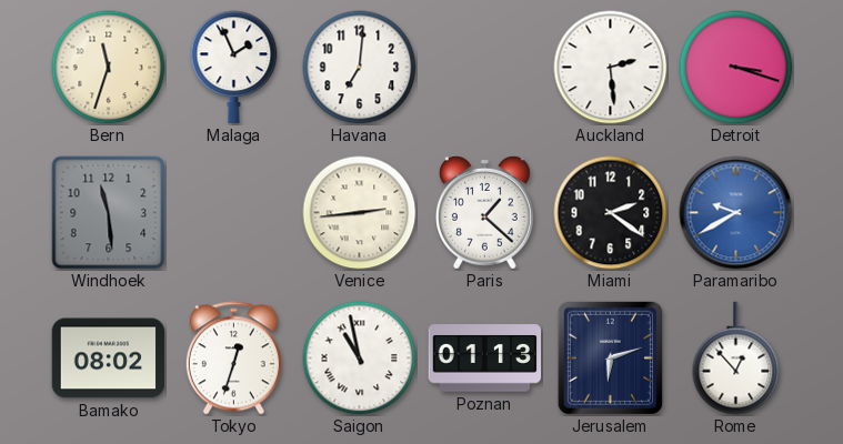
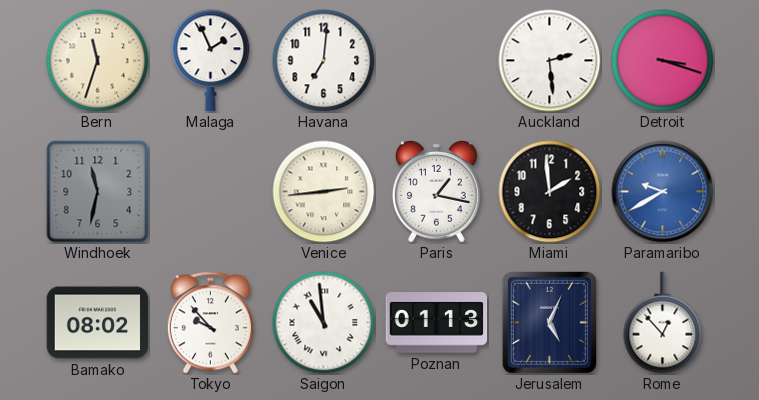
Windhoek: 11:29 -> 11:32 (98, 192)
Paris: 1:22 -> 1:17 (436, 191)
Miami: 2:21 -> 1:59 (550, 192)
Tokyo: 12:33 -> 9:53 (210, 323)
Saigon: 10:58 -> 10:59 (324, 323)
Jerusalem: 6:12 -> 5:04 (549, 322)
